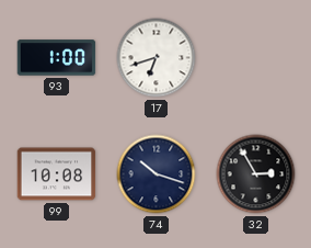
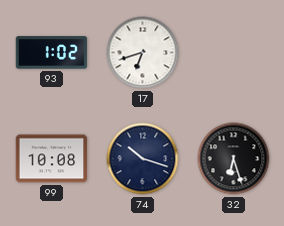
93: 1:00 -> 1:02 (52, 53)
32: 2:55 -> 6:27 (234, 159)
